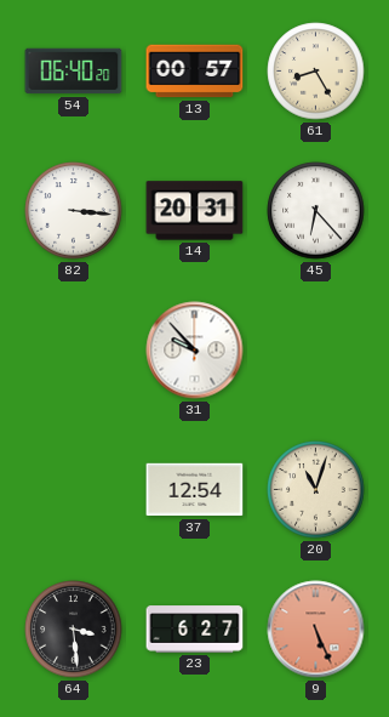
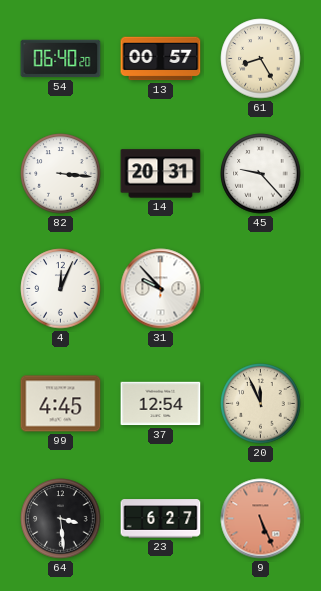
45: 6:23 -> 9:23 (261, 174)
4: none -> 12:04 (61, 289)
99: none -> 4:45 (61, 404)
20: 11:03 -> 11:56 (261, 404)
